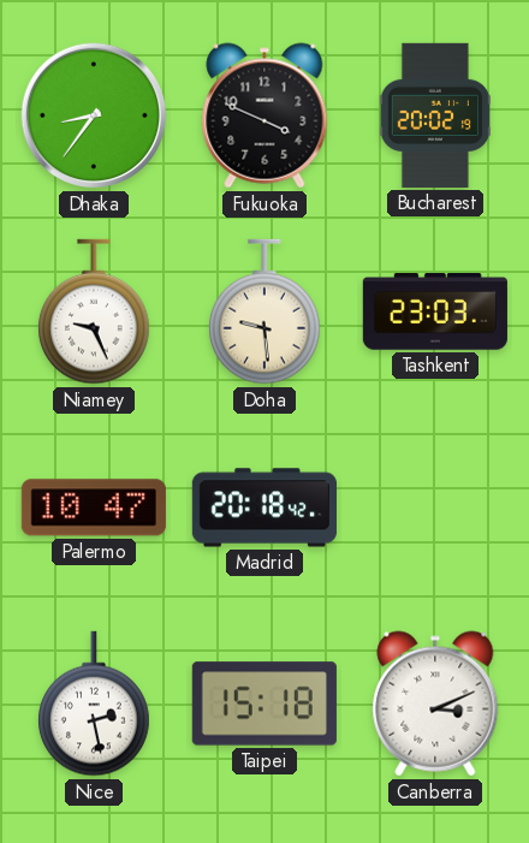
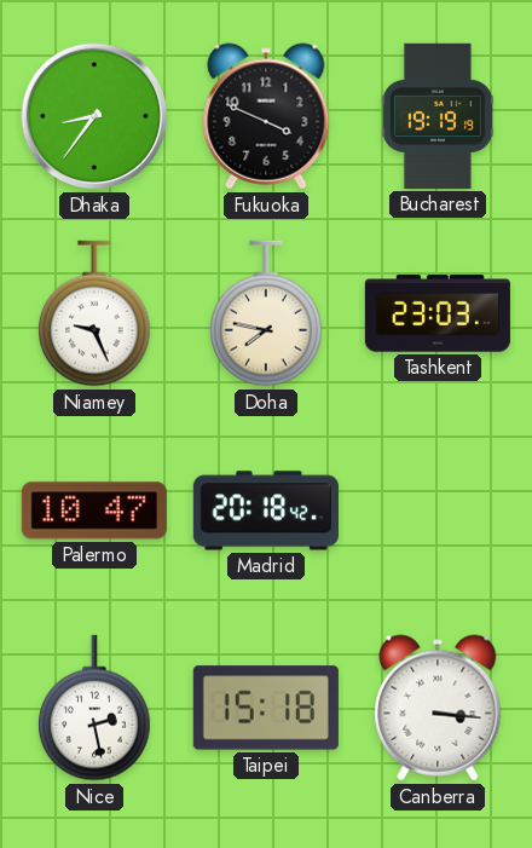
Bucharest: 20:02 -> 19:19 (438, 116)
Doha: 9:29 -> 7:47 (266, 313)
Canberra: 3:11 -> 3:16 (438, 708)
